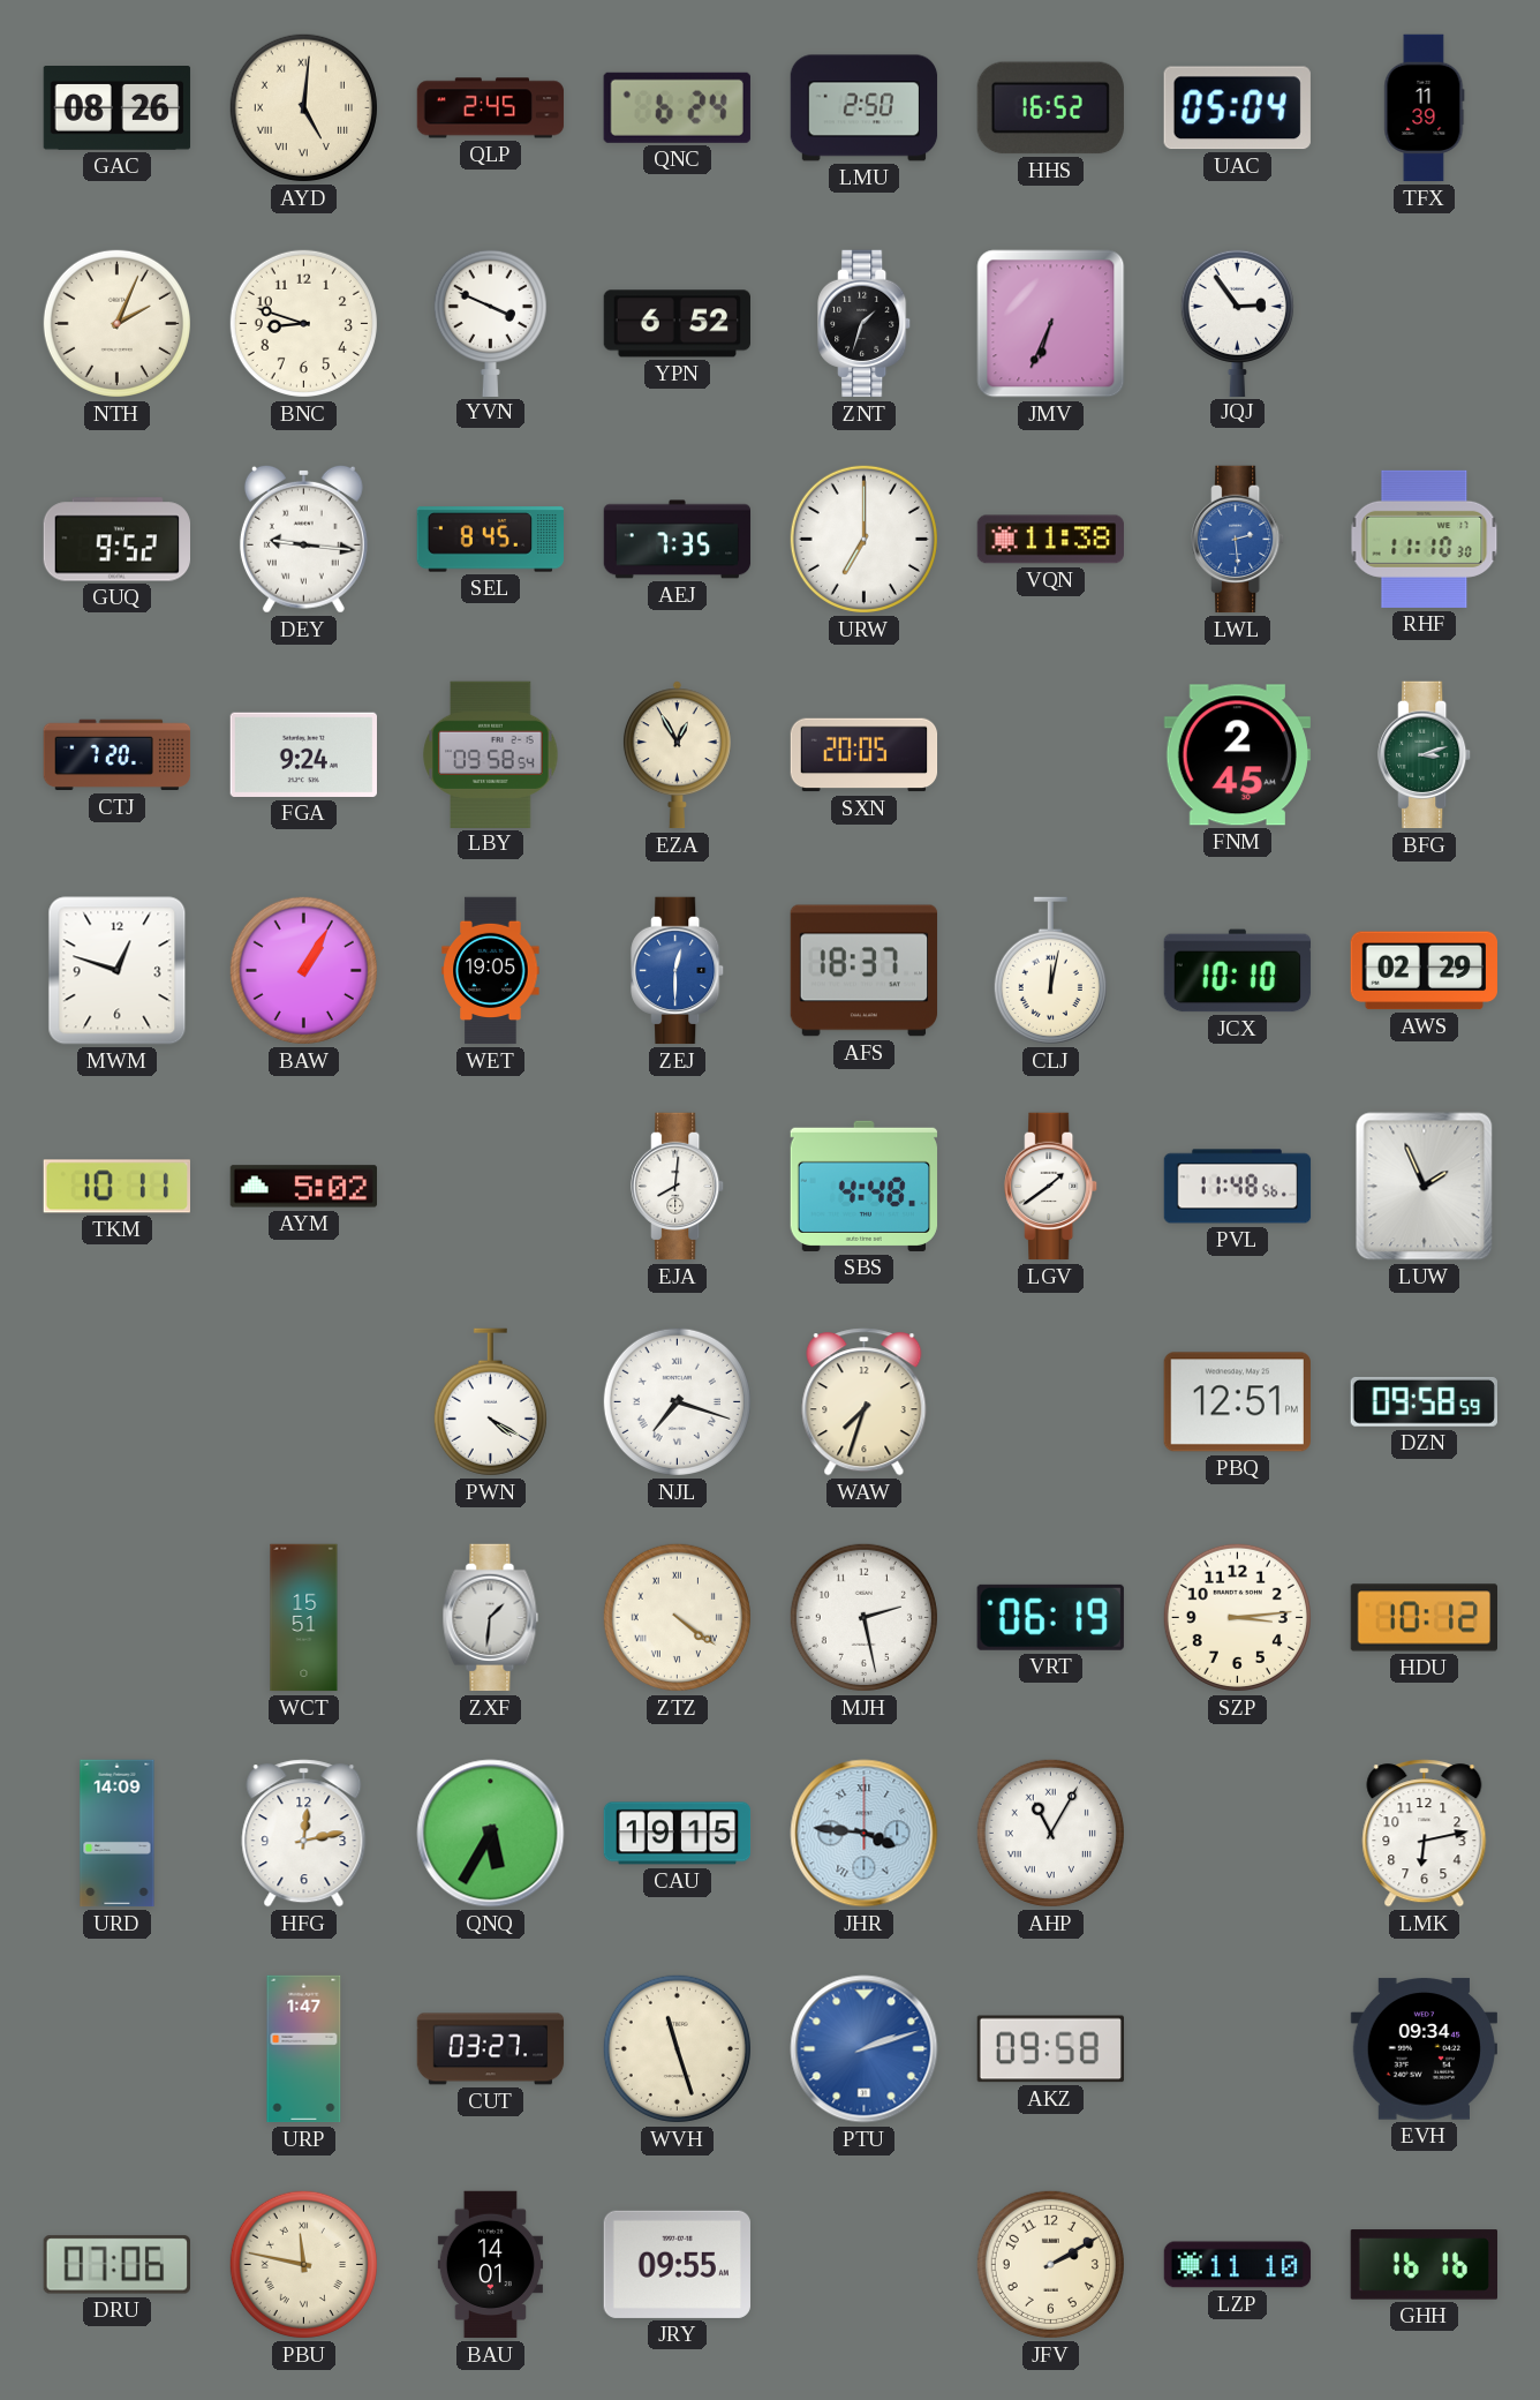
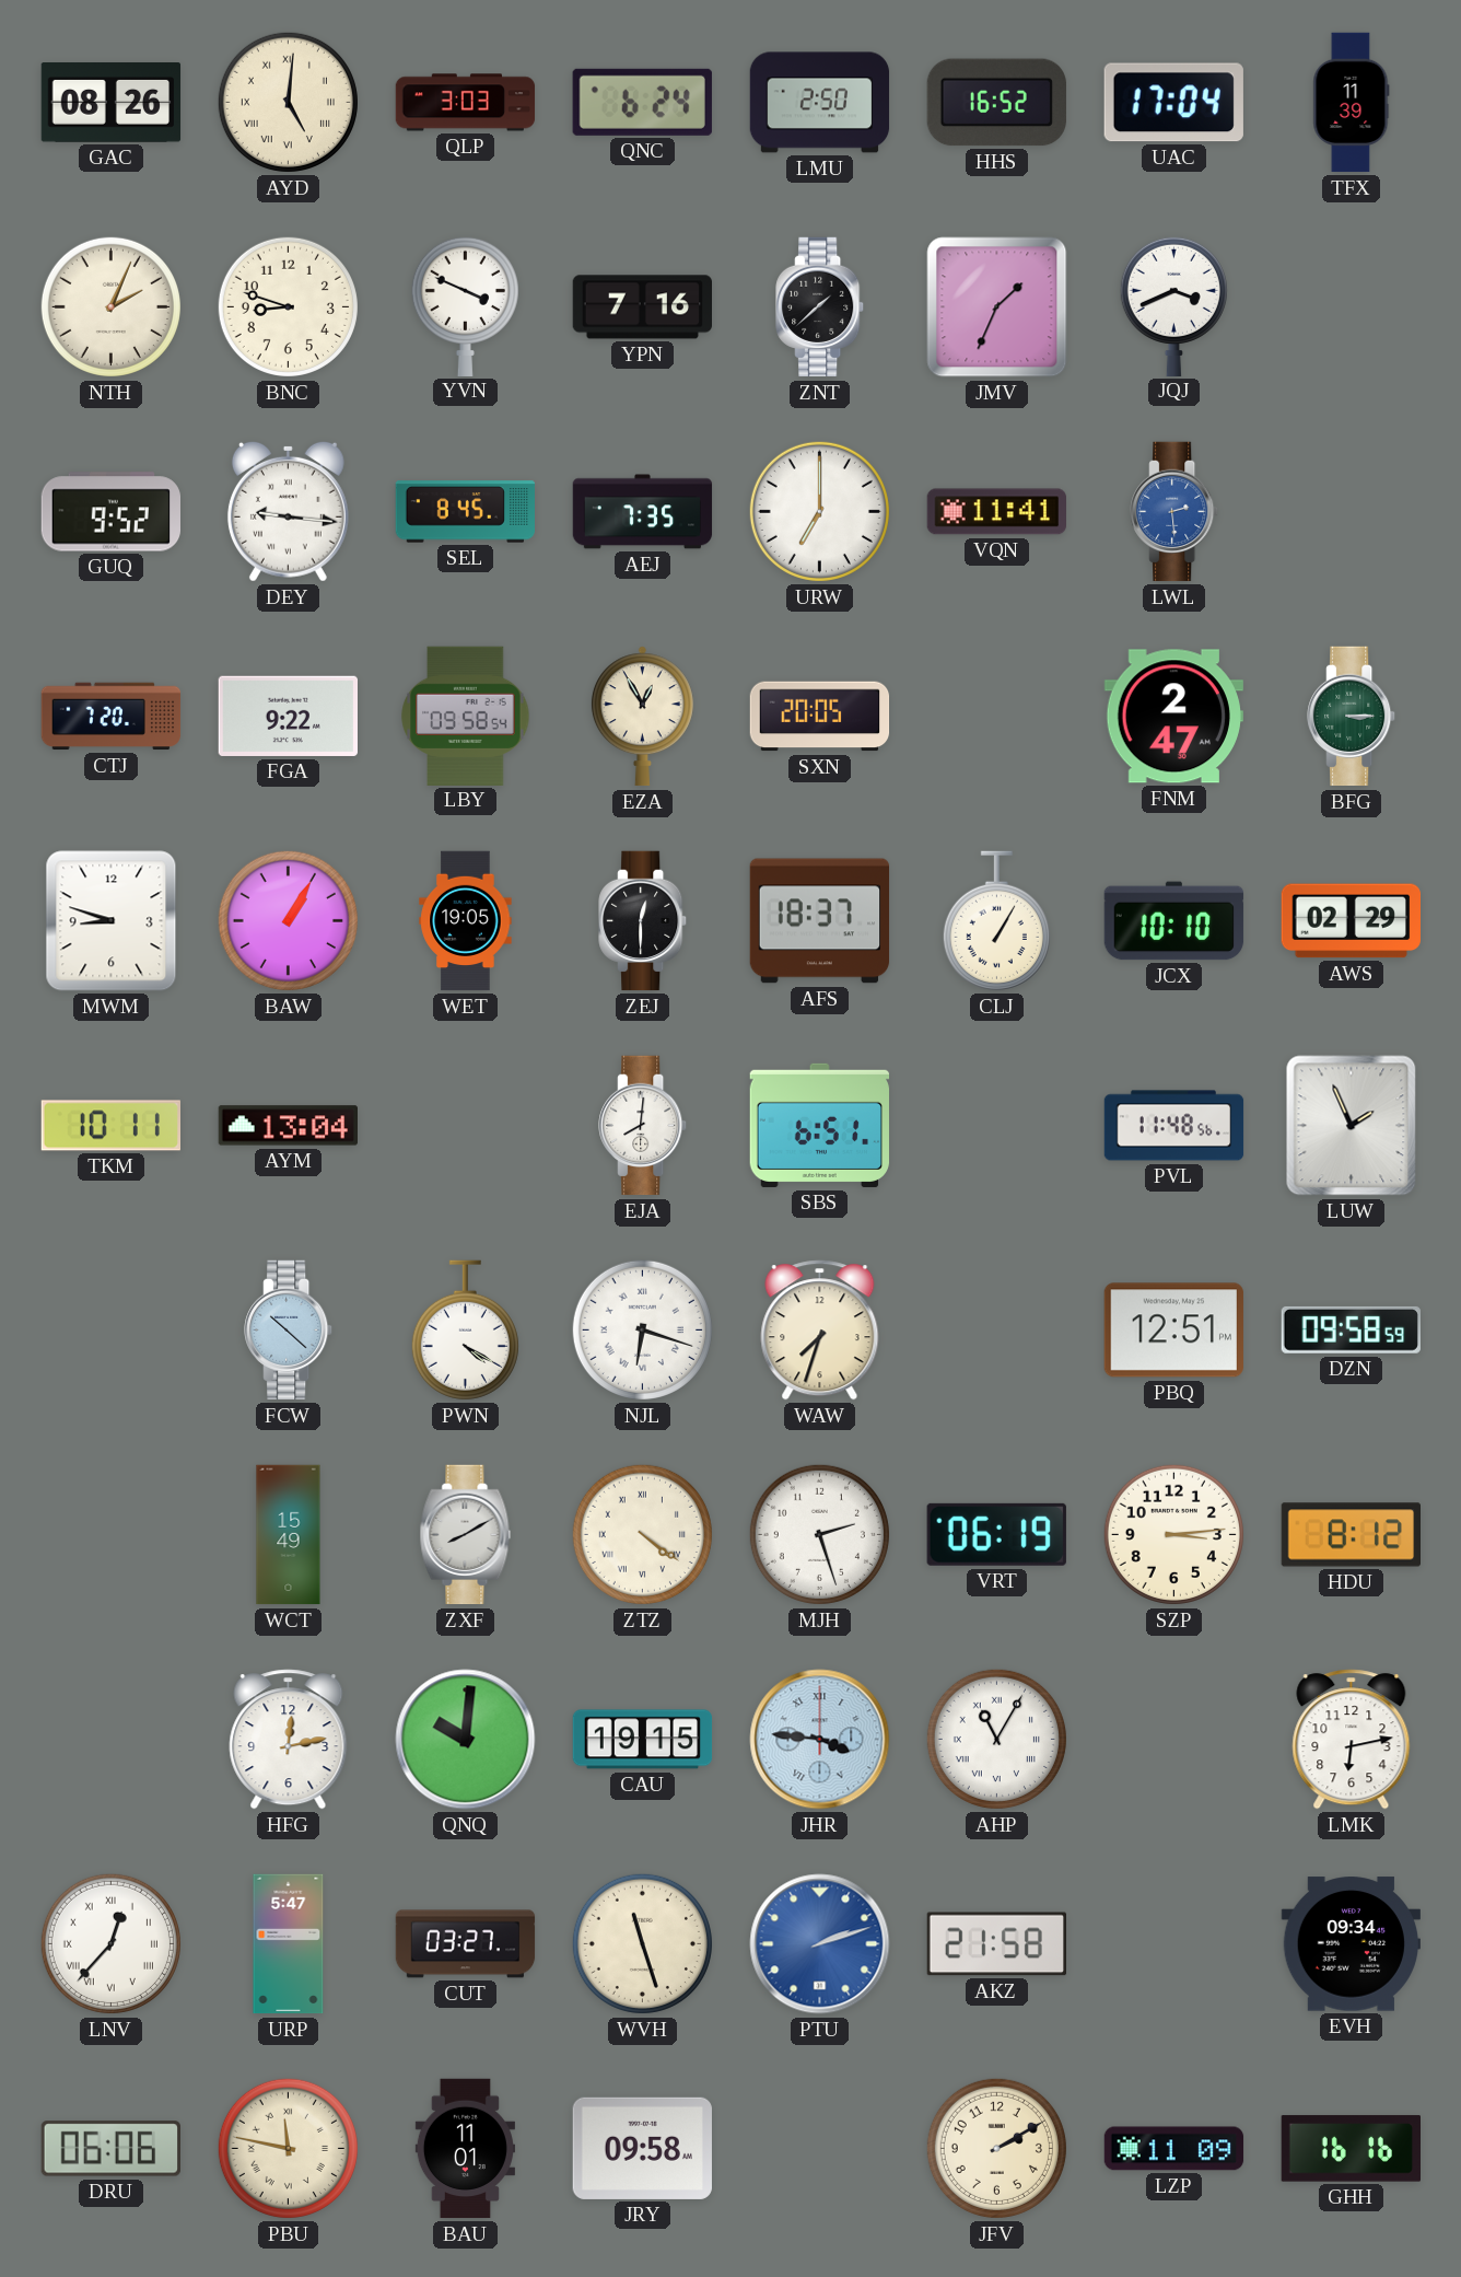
QLP: 2:45 -> 3:03 (466, 103)
UAC: 05:04 -> 17:04 (1173, 103)
YPN: 6:52 -> 7:16 (642, 307)
ZNT: 1:33 -> 1:38 (820, 307)
JMV: 6:34 -> 1:34 (997, 307)
JQJ: 2:54 -> 3:41 (1173, 305)
VQN: 11:38 -> 11:41 (996, 512)
RHF: 11:10 -> none (1425, 539)
FGA: 9:24 -> 9:22 (288, 716)
FNM: 2:45 -> 2:47 (1173, 717)
BFG: 3:12 -> 3:15 (1352, 717)
MWM: 12:48 -> 8:48 (112, 921)
ZEJ dial: blue -> black (643, 921)
CLJ: 12:02 -> 1:05 (996, 921)
AYM: 5:02 -> 13:04 (288, 1126)
SBS: 4:48 -> 6:51 (820, 1125)
LGV: 1:39 -> none (1051, 1187)
FCW: none -> 10:22 (289, 1331)
NJL: 7:18 -> 6:18 (642, 1329)
WCT: 15:51 -> 15:49 (289, 1535)
ZXF: 1:31 -> 8:10 (466, 1535)
MJH: 2:28 -> 2:27 (819, 1534)
HDU: 10:12 -> 8:12 (1352, 1535)
URD: 14:09 -> none (118, 1834)
QNQ: 5:35 -> 10:01 (466, 1740)
LNV: none -> 12:37 (110, 1943)
URP: 1:47 -> 5:47 (289, 1944)
AKZ: 09:58 -> 21:58 (996, 1944)
DRU: 07:06 -> 06:06 (110, 2149)
BAU: 14:01 -> 11:01 (465, 2149)
JRY: 09:55 -> 09:58 (642, 2148)
LZP: 11:10 -> 11:09 (1174, 2149)
